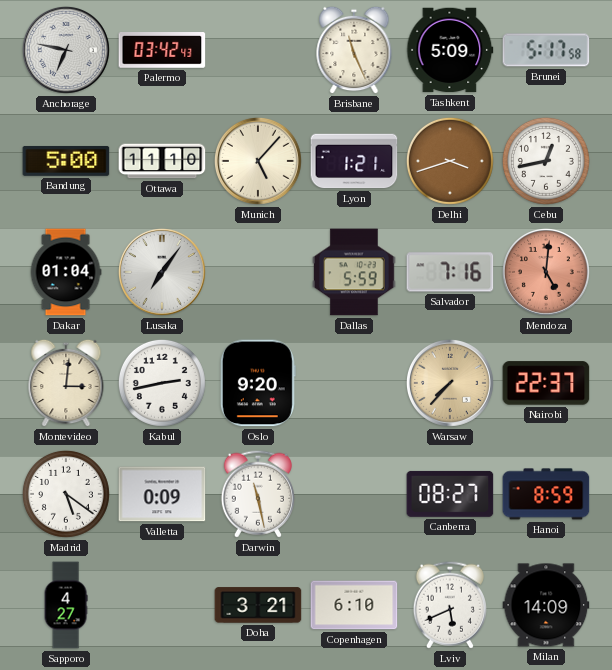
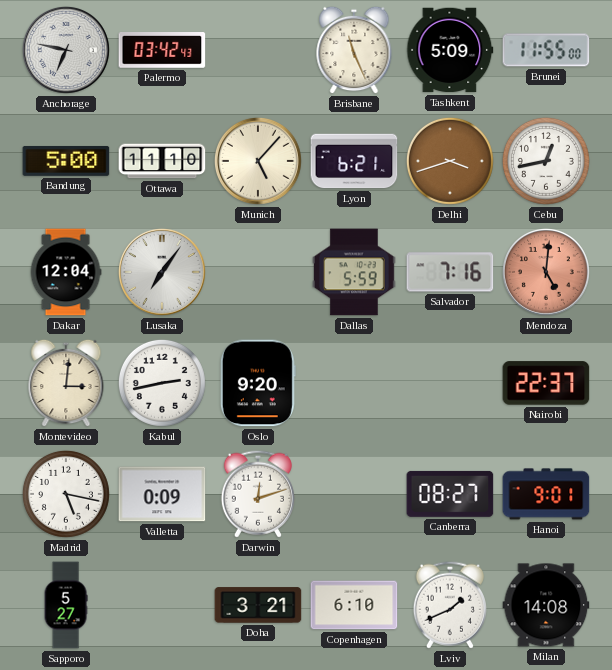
Brunei: 5:17 -> 11:55 (546, 50)
Lyon: 1:21 -> 6:21 (354, 161)
Dakar: 01:04 -> 12:04 (66, 272)
Warsaw: 7:37 -> none (450, 383)
Madrid: 5:21 -> 5:17 (66, 494)
Darwin: 11:28 -> 12:12 (258, 494)
Hanoi: 8:59 -> 9:01 (546, 494)
Sapporo: 4:27 -> 5:27 (66, 605)
Lviv: 5:41 -> 1:41 (450, 605)
Milan: 14:09 -> 14:08 (546, 605)
